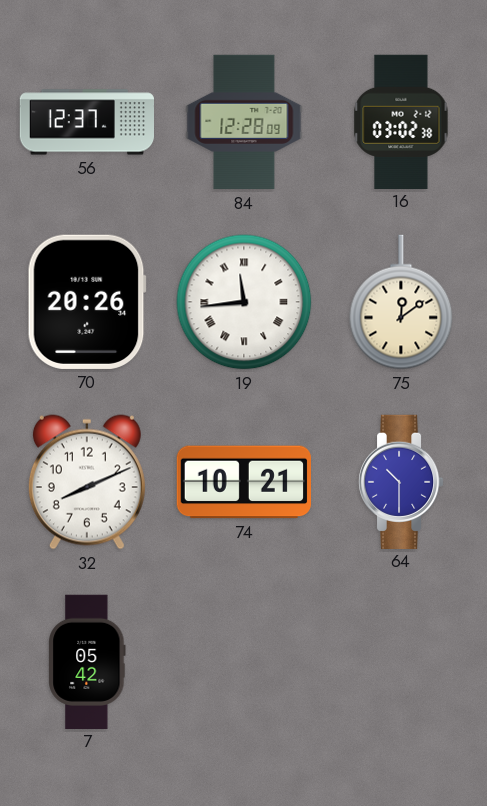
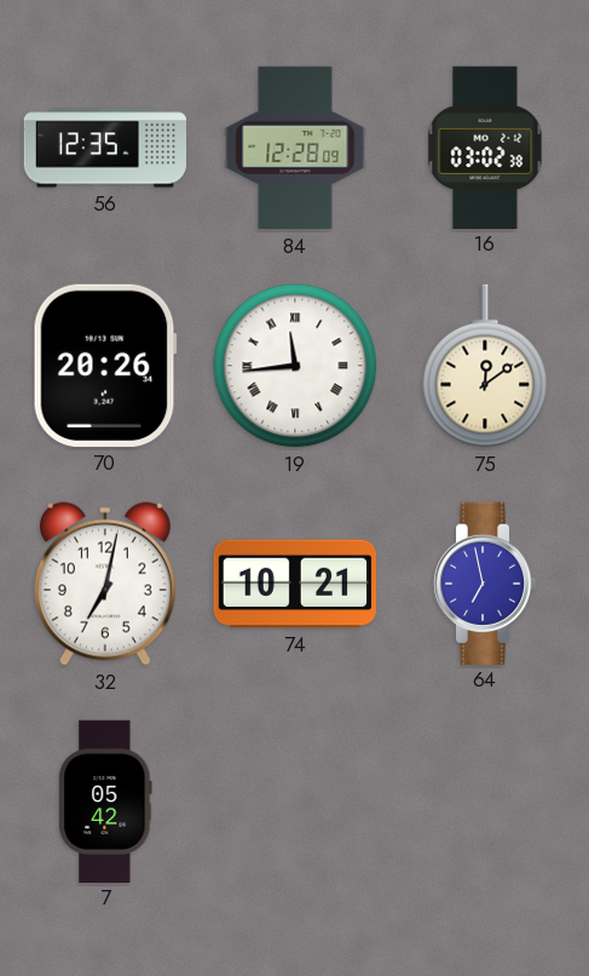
56: 12:37 -> 12:35 (104, 148)
32: 8:11 -> 7:02 (105, 584)
64: 10:30 -> 6:58 (485, 582)
